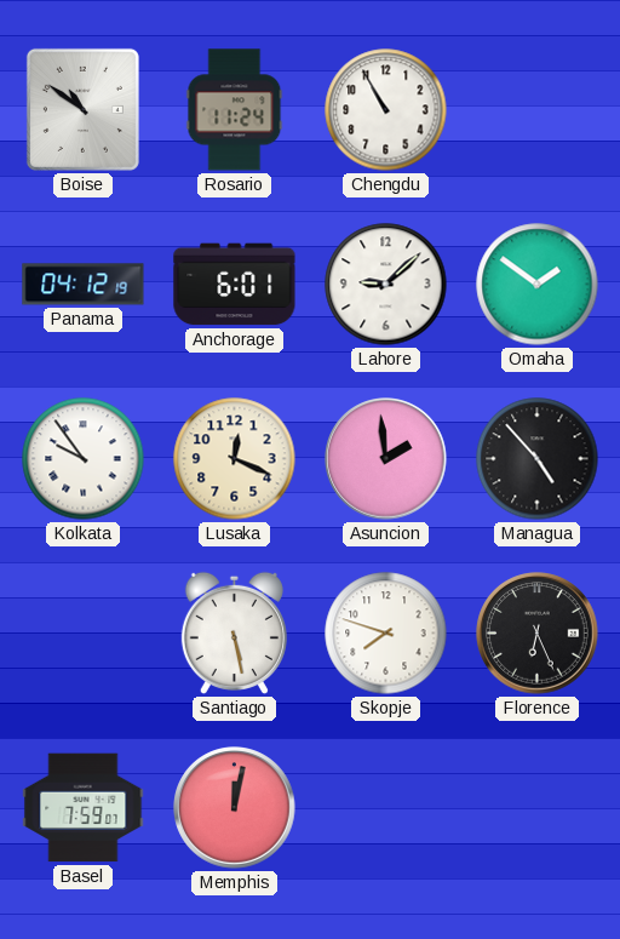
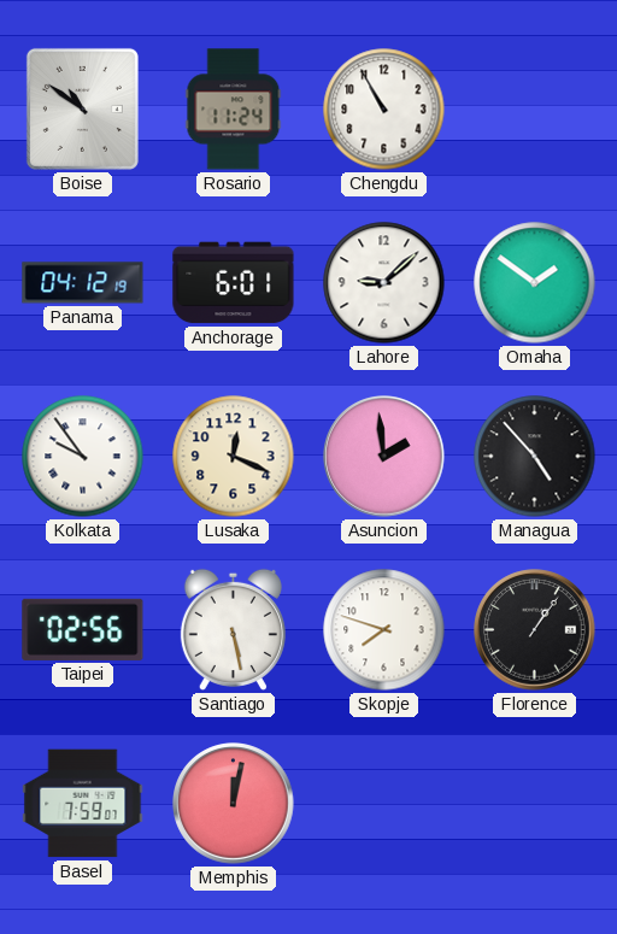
Taipei: none -> 02:56 (83, 629)
Florence: 6:26 -> 1:06 (535, 630)
